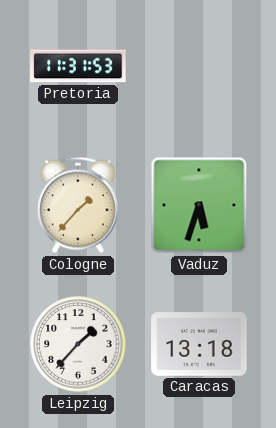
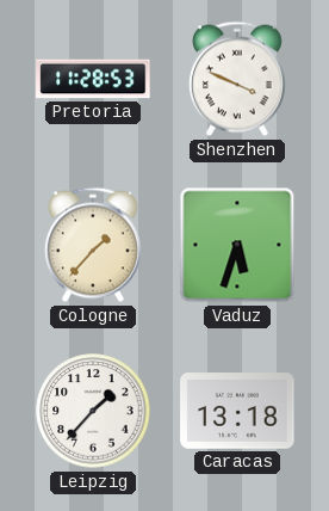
Pretoria: 11:31 -> 11:28 (93, 79)
Shenzhen: none -> 3:49 (237, 79)
